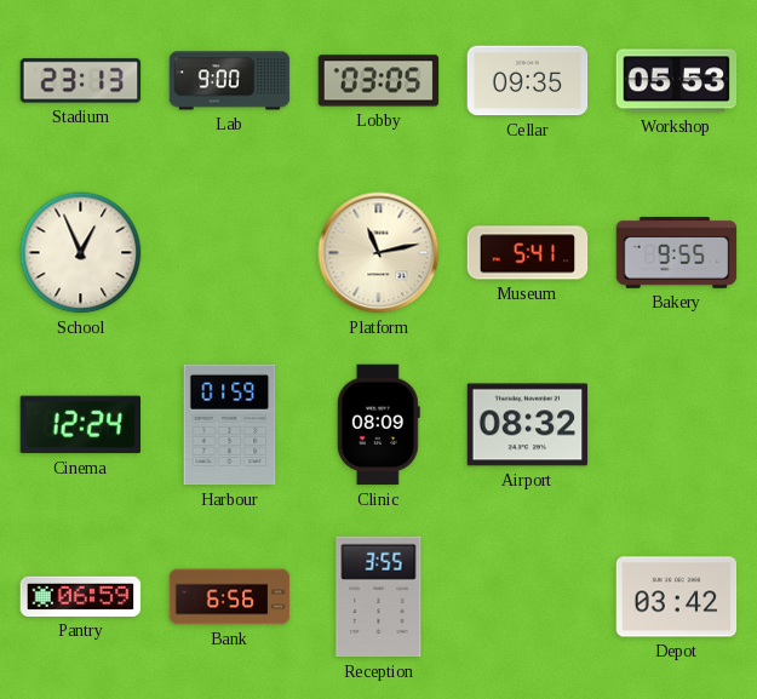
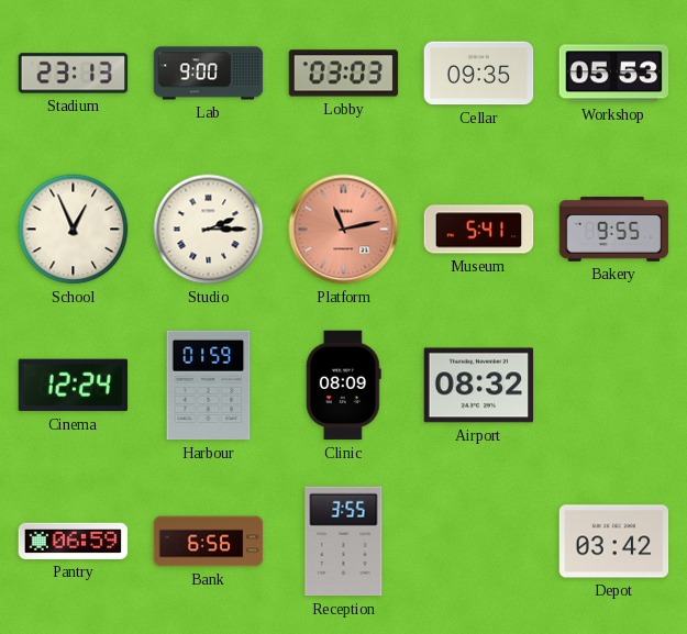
Lobby: 03:05 -> 03:03 (344, 74)
Studio: none -> 2:15 (209, 230)
Platform dial: cream -> salmon (344, 230)
